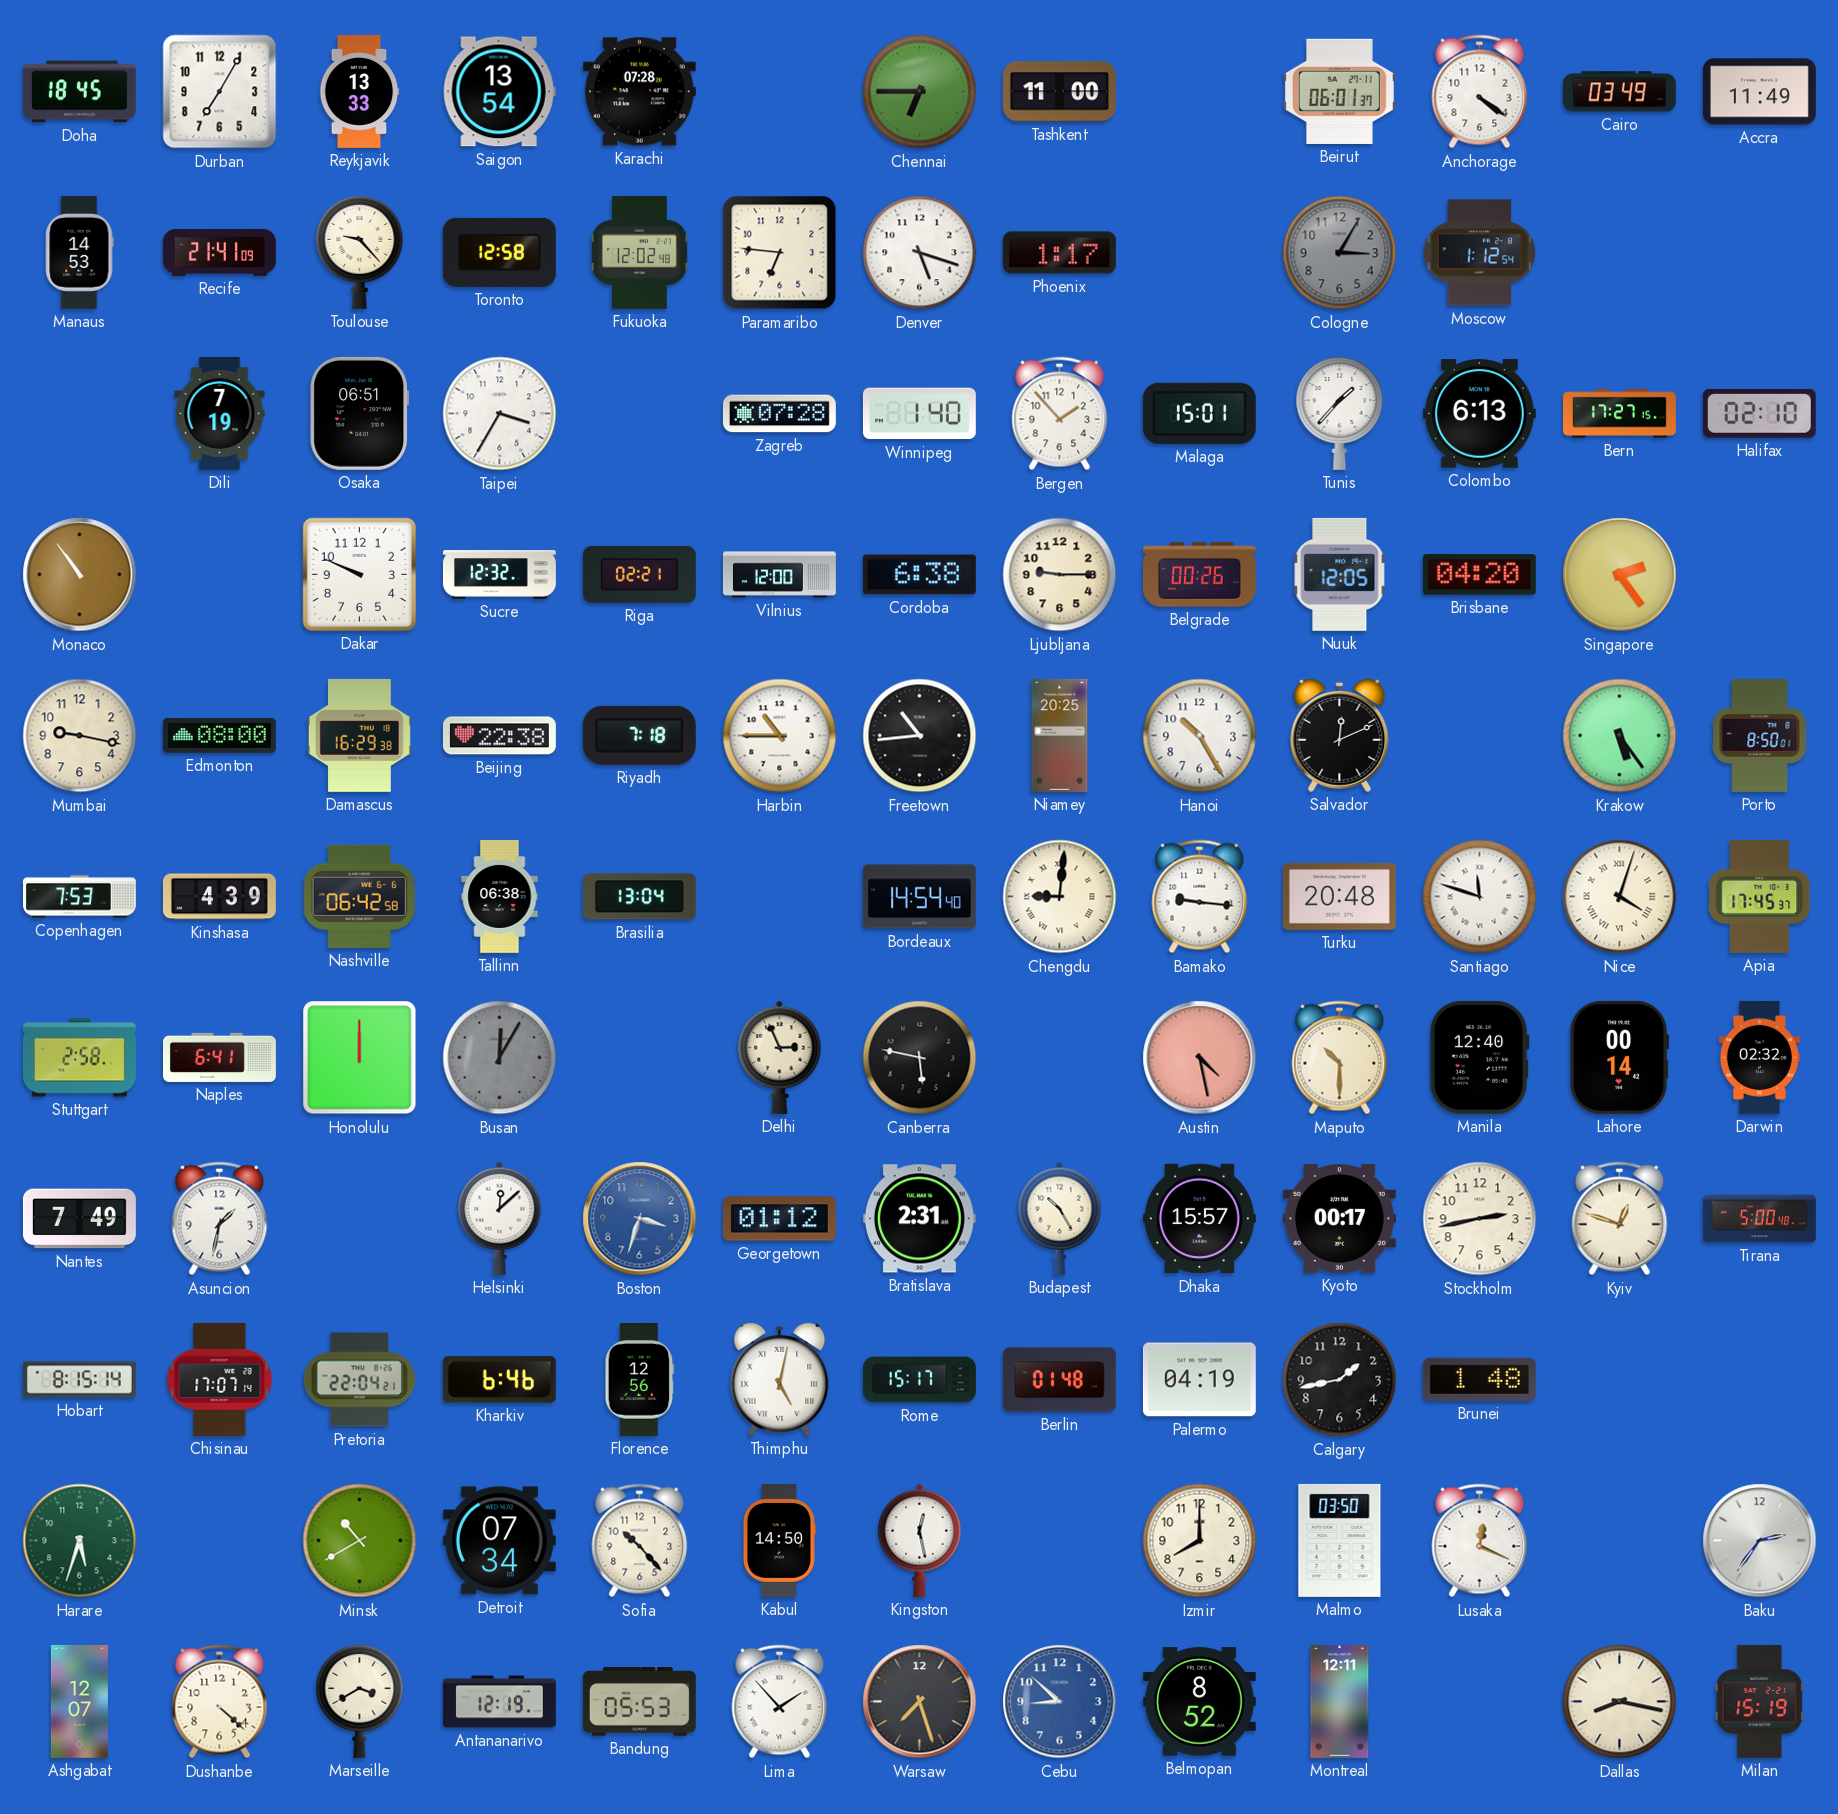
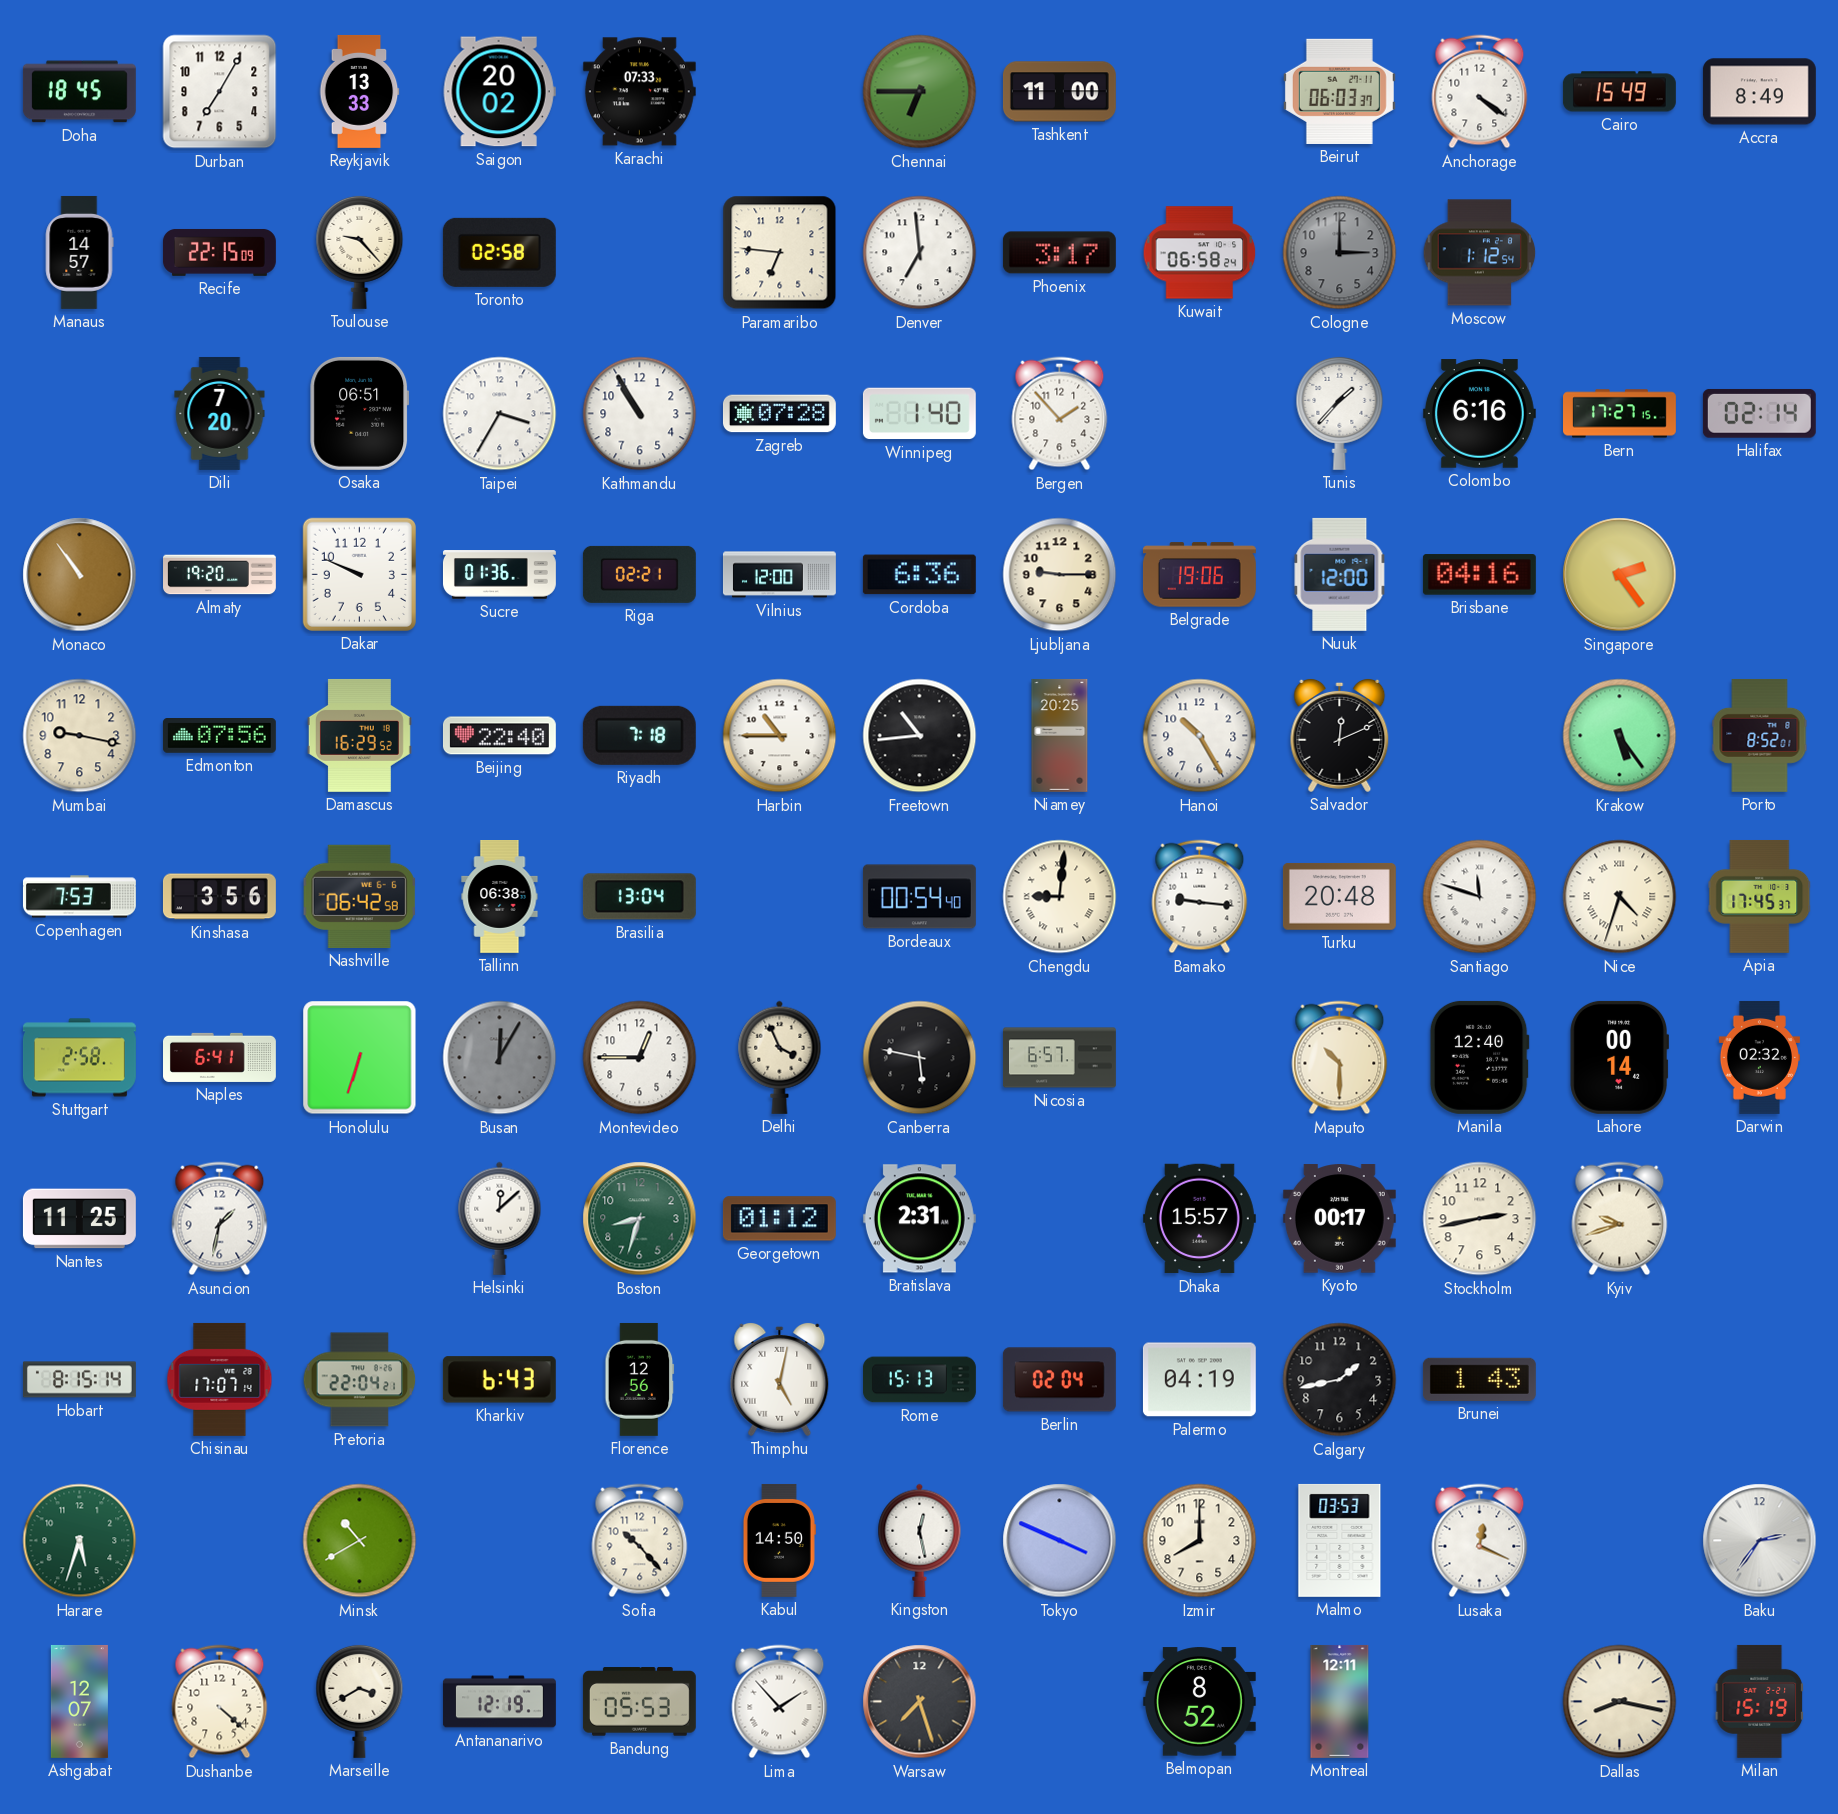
Saigon: 13:54 -> 20:02 (499, 92)
Karachi: 07:28 -> 07:33 (639, 92)
Beirut: 06:01 -> 06:03 (1339, 91)
Cairo: 03:49 -> 15:49 (1619, 92)
Accra: 11:49 -> 8:49 (1759, 92)
Manaus: 14:53 -> 14:57 (79, 252)
Recife: 21:41 -> 22:15 (219, 252)
Toronto: 12:58 -> 02:58 (499, 252)
Fukuoka: 12:02 -> none (639, 252)
Denver: 5:18 -> 6:59 (920, 253)
Phoenix: 1:17 -> 3:17 (1059, 253)
Kuwait: none -> 06:58 (1200, 253)
Cologne: 3:05 -> 3:00 (1340, 253)
Dili: 7:19 -> 7:20 (220, 413)
Kathmandu: none -> 10:55 (640, 414)
Malaga: 15:01 -> none (1199, 413)
Colombo: 6:13 -> 6:16 (1479, 414)
Halifax: 02:10 -> 02:14 (1759, 413)
Almaty: none -> 19:20 (220, 575)
Sucre: 12:32 -> 01:36 (499, 575)
Cordoba: 6:38 -> 6:36 (919, 575)
Belgrade: 00:26 -> 19:06 (1199, 575)
Nuuk: 12:05 -> 12:00 (1340, 574)
Brisbane: 04:20 -> 04:16 (1479, 575)
Edmonton: 08:00 -> 07:56 (219, 736)
Damascus: 16:29:38 -> 16:29:52 (359, 735)
Beijing: 22:38 -> 22:40 (499, 736)
Porto: 8:50 -> 8:52 (1760, 735)
Kinshasa: 4:39 -> 3:56 (219, 897)
Bordeaux: 14:54 -> 00:54 (919, 897)
Nice: 4:03 -> 4:33 (1620, 897)
Honolulu: 12:00 -> 6:33 (360, 1058)
Montevideo: none -> 12:45 (640, 1058)
Delhi: 2:56 -> 3:56 (780, 1057)
Nicosia: none -> 6:57 (1059, 1058)
Austin: 4:28 -> none (1200, 1058)
Nantes: 7:49 -> 11:25 (79, 1219)
Boston: 3:33 -> 8:33 (640, 1219)
Boston dial: blue -> green (640, 1219)
Budapest: 10:25 -> none (1060, 1218)
Kyiv: 12:48 -> 9:42 (1620, 1219)
Tirana: 5:00 -> none (1760, 1219)
Kharkiv: 6:46 -> 6:43 (499, 1380)
Rome: 15:17 -> 15:13 (920, 1380)
Berlin: 01:48 -> 02:04 (1059, 1380)
Brunei: 1:48 -> 1:43 (1479, 1379)
Detroit: 07:34 -> none (499, 1541)
Tokyo: none -> 3:49 (1060, 1541)
Malmo: 03:50 -> 03:53 (1340, 1540)
Cebu: 8:52 -> none (1060, 1702)
